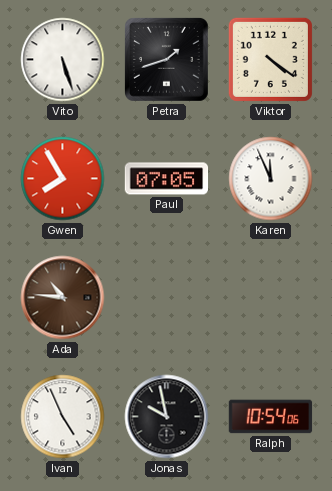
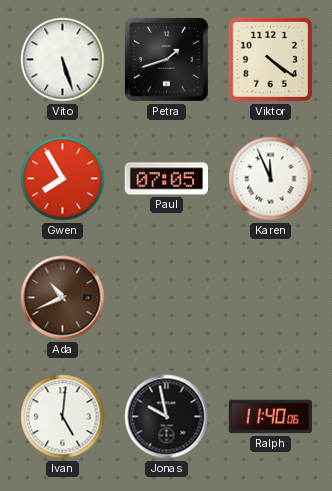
Ada: 10:46 -> 10:41 (63, 298)
Ivan: 4:56 -> 5:01 (63, 417)
Ralph: 10:54 -> 11:40 (271, 417)
